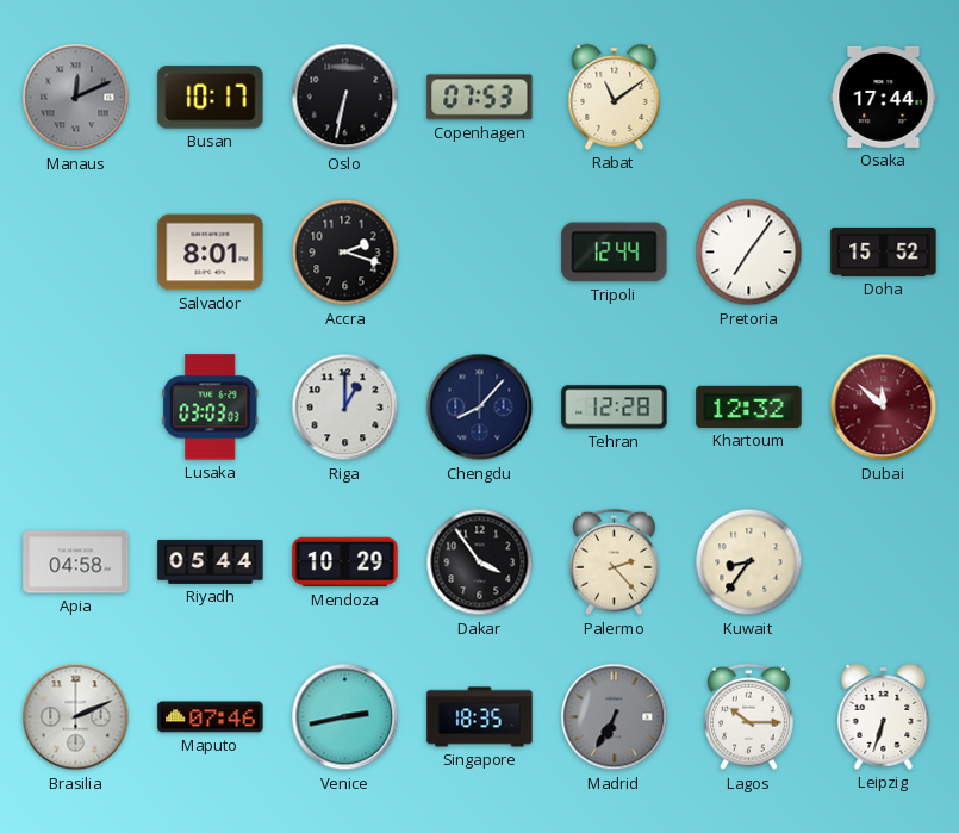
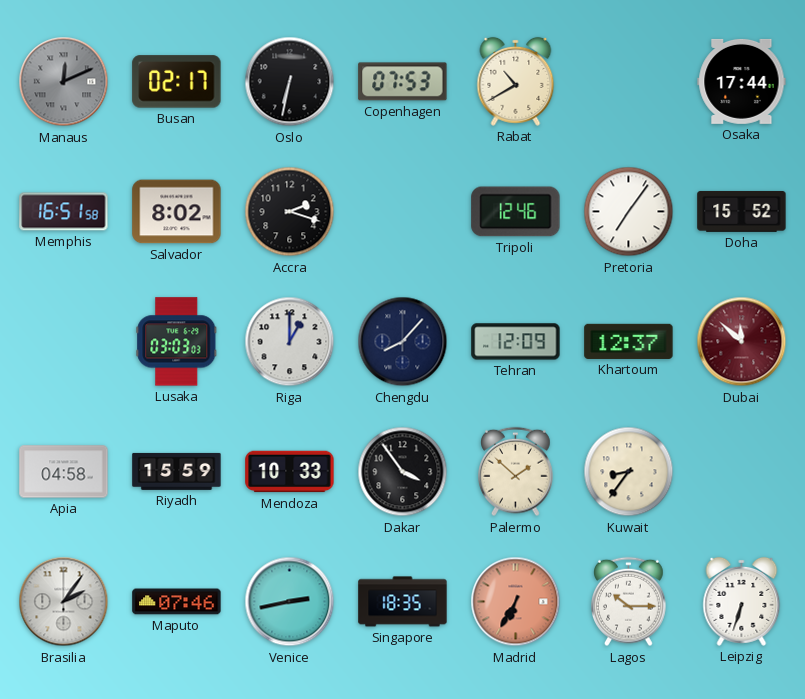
Busan: 10:17 -> 02:17 (177, 82)
Rabat: 11:09 -> 10:40 (516, 81)
Memphis: none -> 16:51 (64, 212)
Salvador: 8:01 -> 8:02 (177, 212)
Tripoli: 12:44 -> 12:46 (516, 212)
Tehran: 12:28 -> 12:09 (516, 342)
Khartoum: 12:32 -> 12:37 (629, 341)
Riyadh: 05:44 -> 15:59 (177, 471)
Mendoza: 10:29 -> 10:33 (290, 472)
Palermo: 2:23 -> 1:52 (516, 472)
Brasilia: 2:11 -> 2:06 (64, 602)
Madrid dial: grey -> salmon (516, 602)
